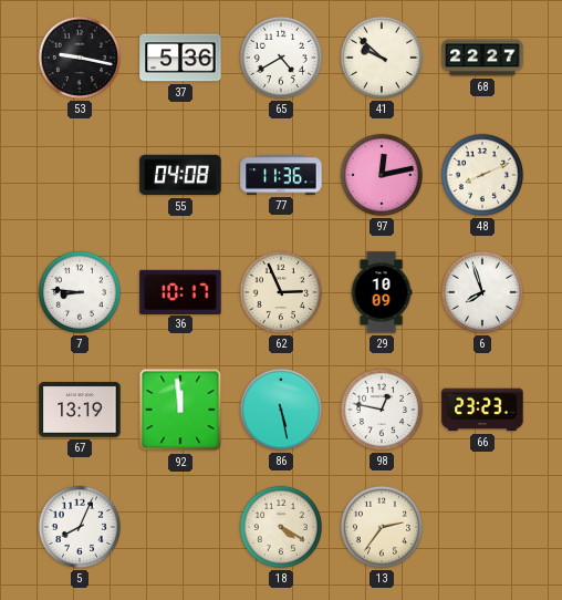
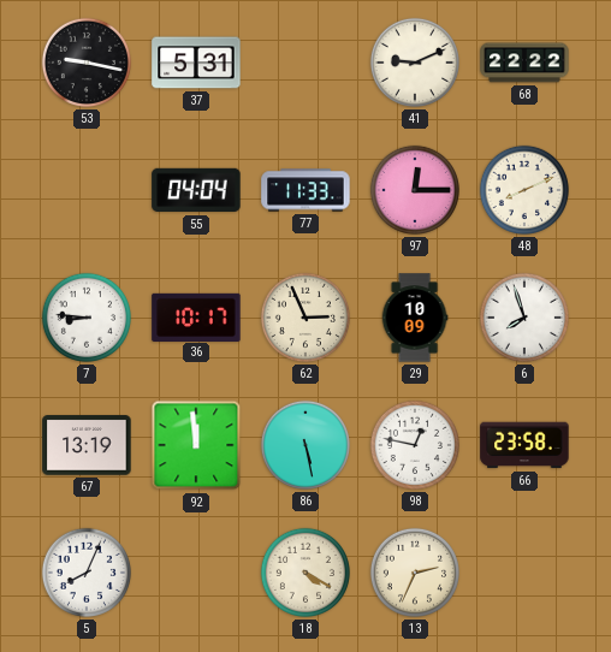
37: 5:36 -> 5:31 (196, 63)
65: 4:40 -> none (281, 58)
41: 9:52 -> 9:11 (415, 63)
68: 22:27 -> 22:22 (524, 63)
55: 04:08 -> 04:04 (196, 190)
77: 11:36 -> 11:33 (305, 190)
97: 12:13 -> 12:15 (415, 190)
66: 23:23 -> 23:58 (524, 445)
13: 2:36 -> 2:34 (415, 573)
